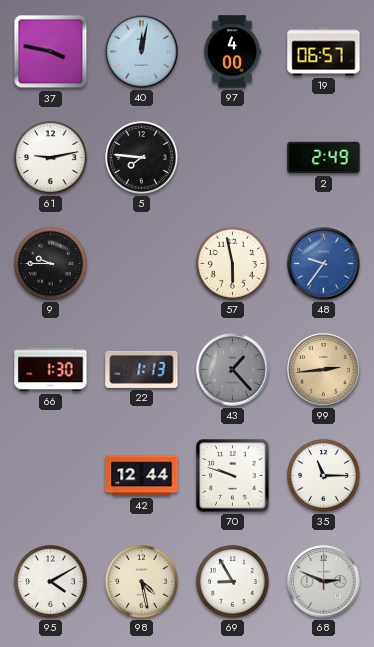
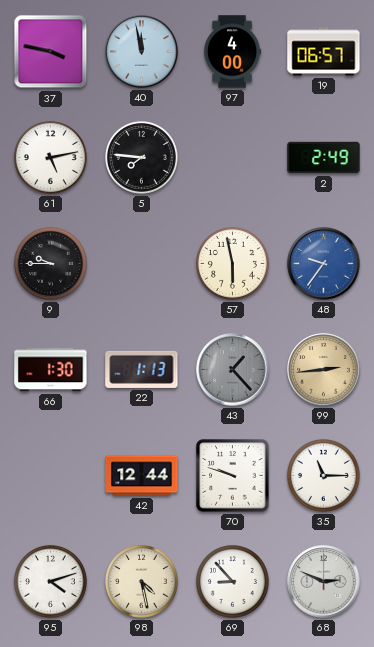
40: 12:02 -> 11:58 (142, 52)
61: 9:13 -> 5:13 (50, 157)
95: 4:10 -> 4:12 (50, 581)
69: 8:55 -> 8:53 (232, 581)
